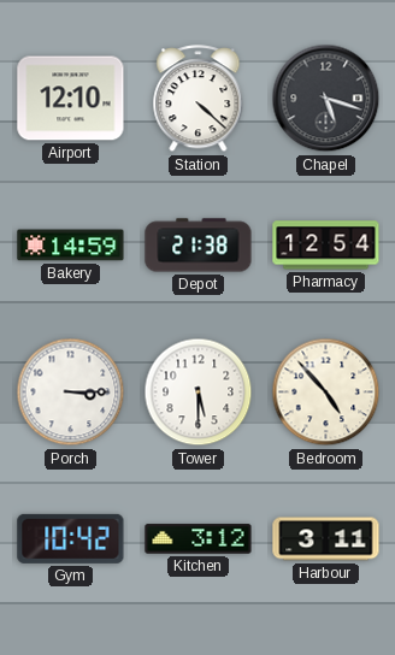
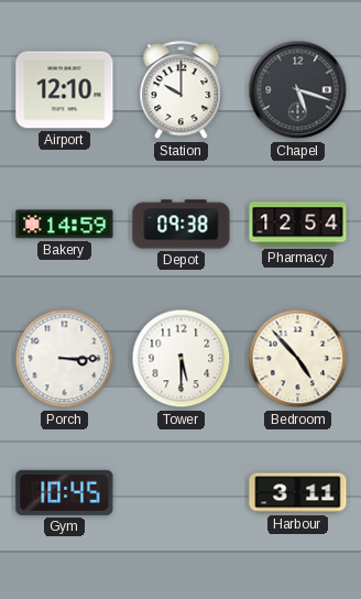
Station: 4:22 -> 10:00 (182, 90)
Depot: 21:38 -> 09:38 (182, 225)
Gym: 10:42 -> 10:45 (65, 492)
Kitchen: 3:12 -> none (199, 539)
